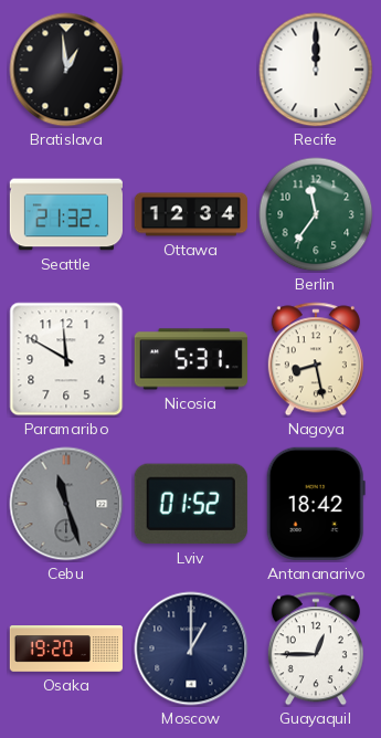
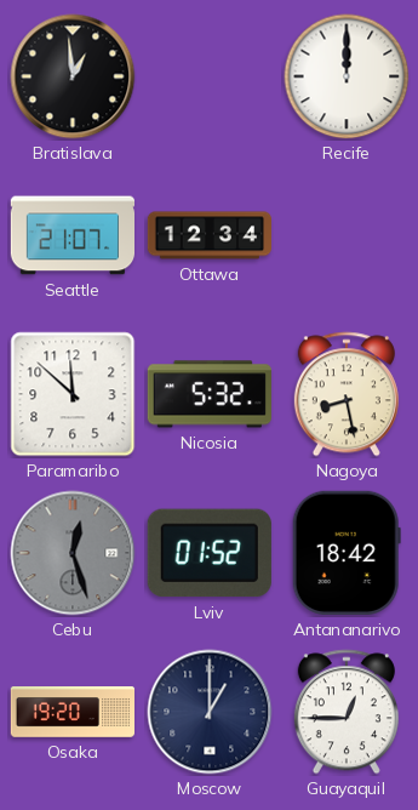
Seattle: 21:32 -> 21:07 (71, 235)
Berlin: 11:36 -> none (316, 214)
Paramaribo: 11:50 -> 11:52 (73, 394)
Nicosia: 5:31 -> 5:32 (210, 394)
Cebu: 11:27 -> 12:27 (73, 553)
